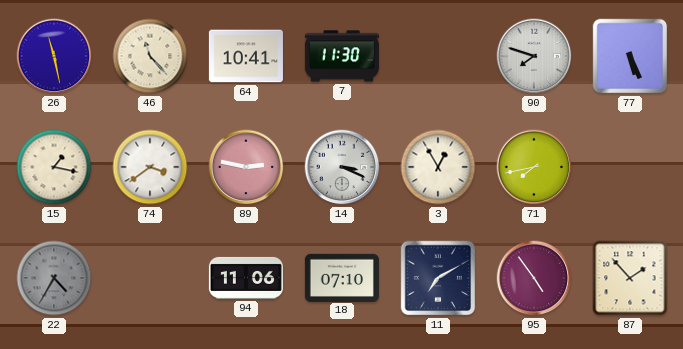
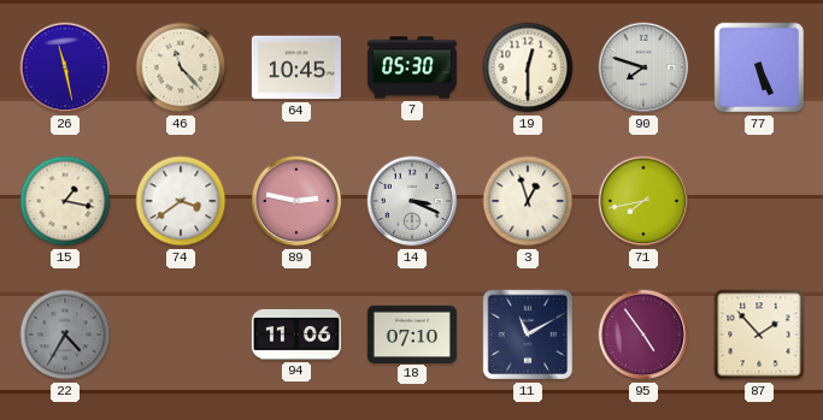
64: 10:41 -> 10:45 (296, 67)
7: 11:30 -> 05:30 (412, 67)
19: none -> 12:30 (528, 67)
3: 12:55 -> 12:57 (528, 201)
11: 7:10 -> 11:10 (528, 335)
